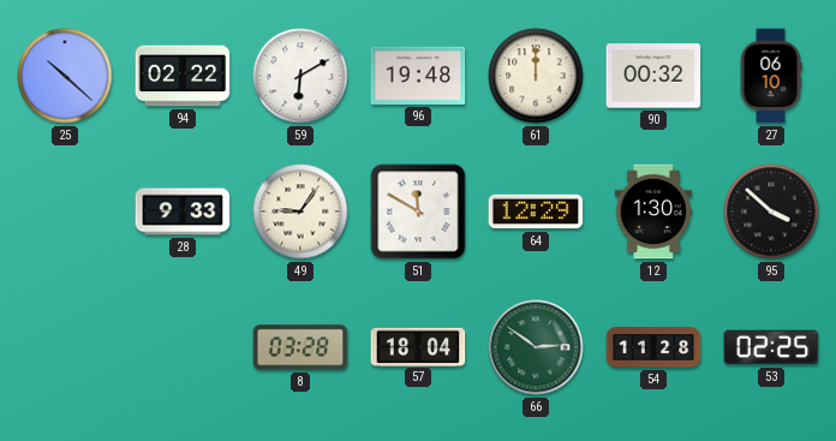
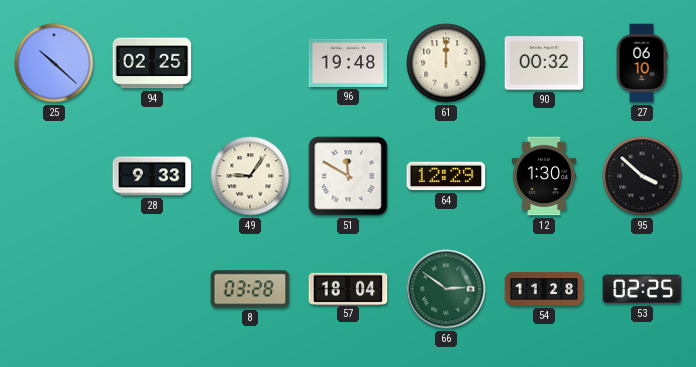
94: 02:22 -> 02:25 (152, 63)
59: 6:10 -> none (300, 76)
